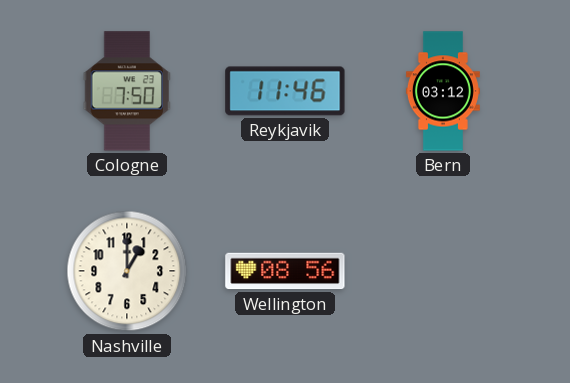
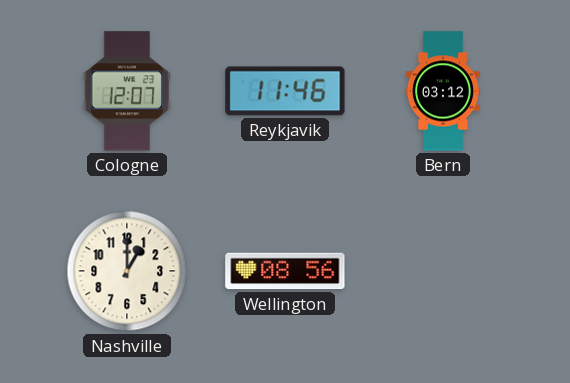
Cologne: 7:50 -> 12:07 (126, 91)
